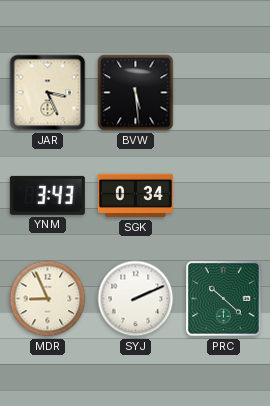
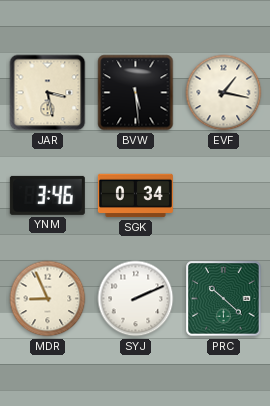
JAR: 3:26 -> 3:28 (48, 93)
EVF: none -> 1:17 (224, 93)
YNM: 3:43 -> 3:46 (47, 195)
